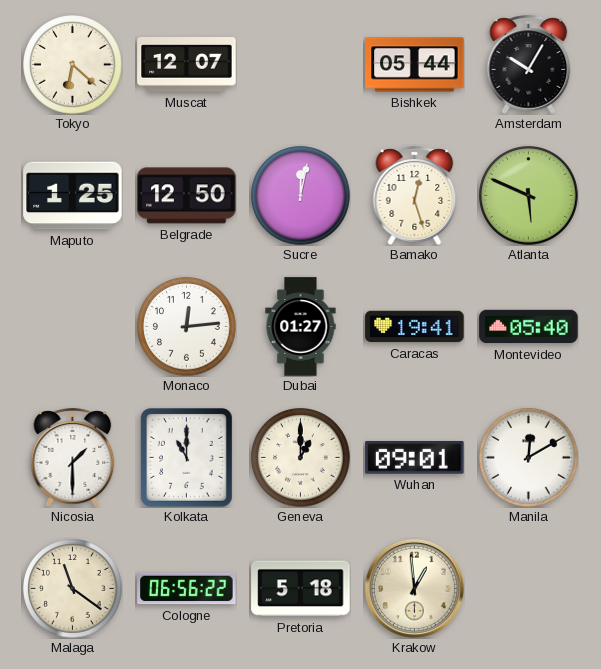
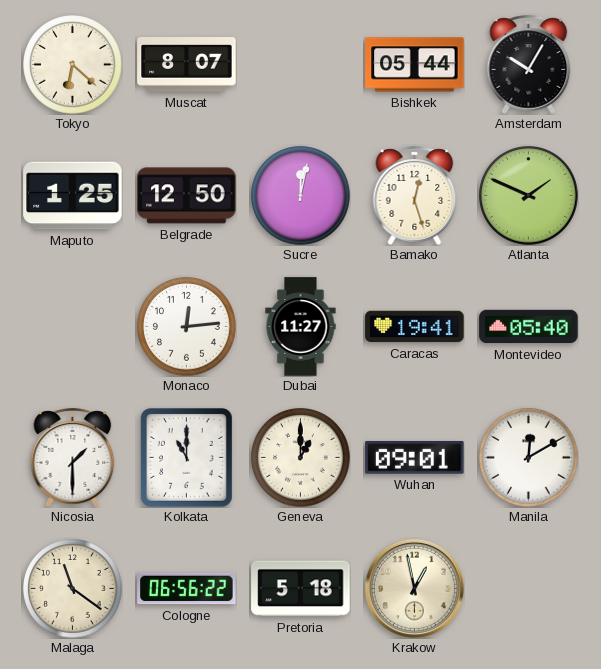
Muscat: 12:07 -> 8:07 (187, 65)
Atlanta: 5:49 -> 1:49 (529, 196)
Dubai: 01:27 -> 11:27 (301, 327)
Krakow: 12:59 -> 12:58 (414, 588)
